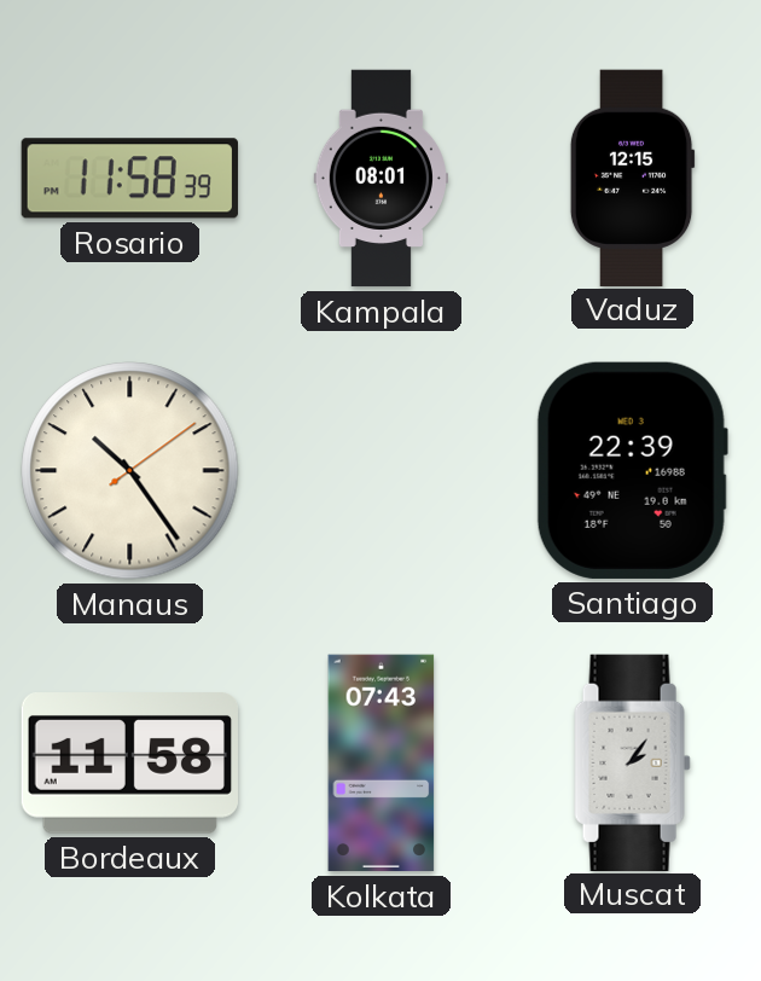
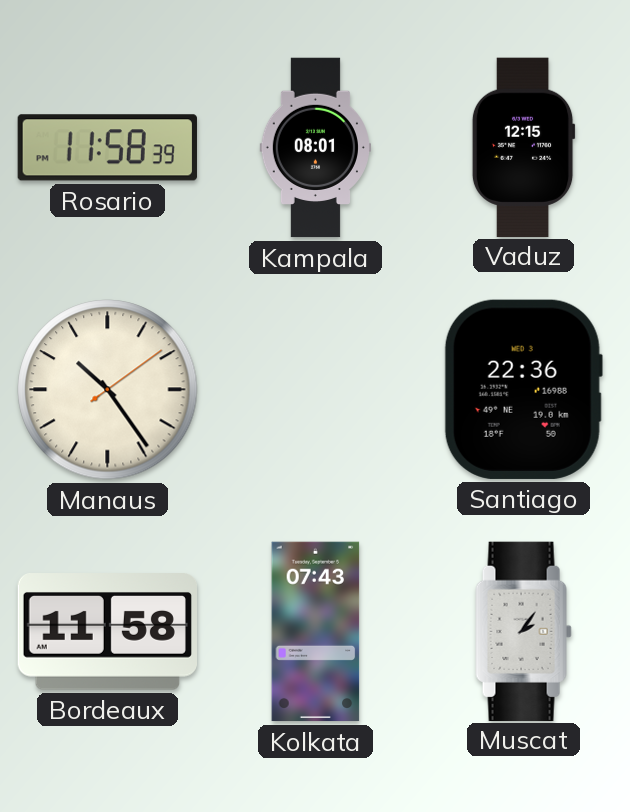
Santiago: 22:39 -> 22:36 (523, 389)
